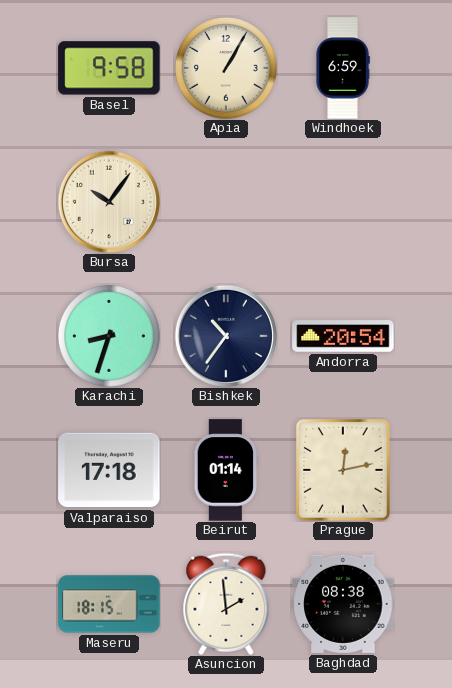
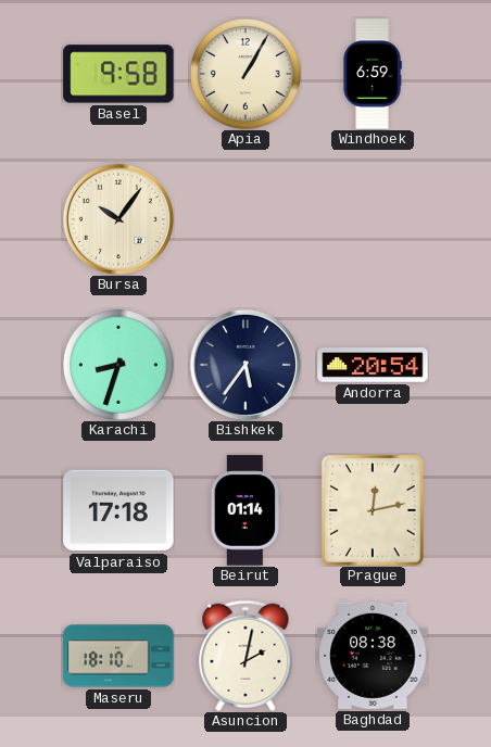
Bishkek: 10:36 -> 5:36 (246, 365)
Maseru: 18:15 -> 18:10 (118, 656)
Asuncion: 1:59 -> 2:02 (246, 656)
